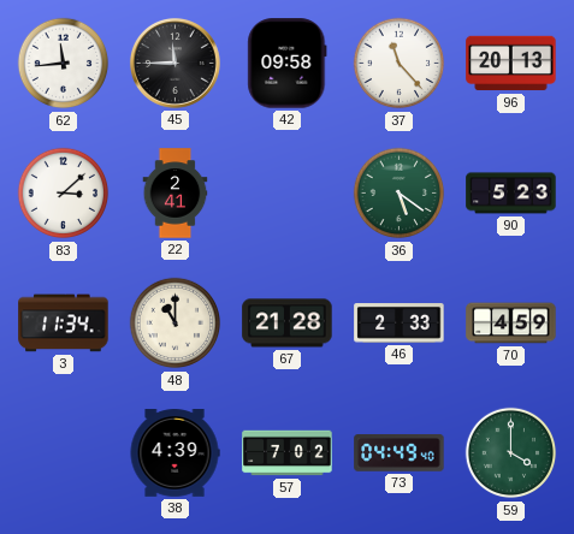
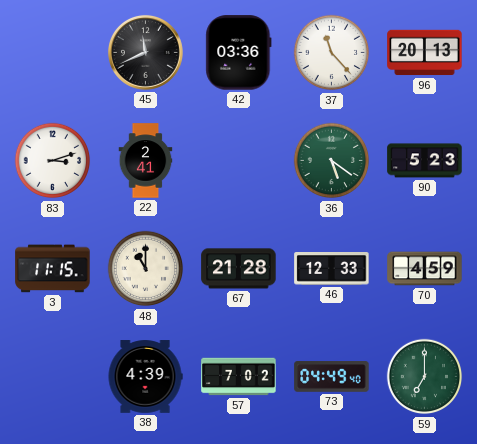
62: 11:44 -> none (64, 64)
45: 11:45 -> 11:41 (145, 52)
42: 09:58 -> 03:36 (239, 53)
83: 3:08 -> 3:12 (53, 161)
3: 11:34 -> 11:15 (53, 269)
46: 2:33 -> 12:33 (332, 269)
59: 4:00 -> 7:00 (425, 377)
